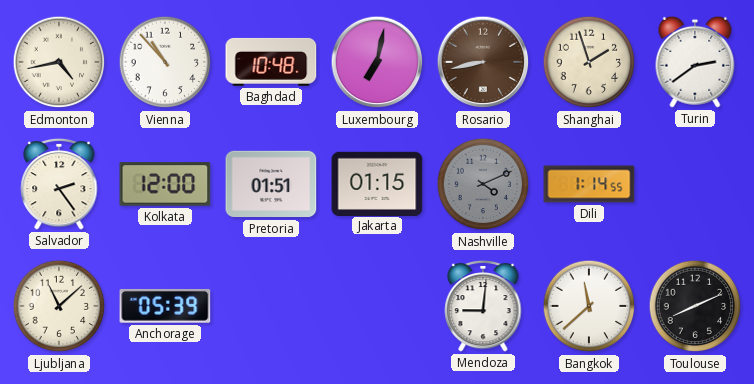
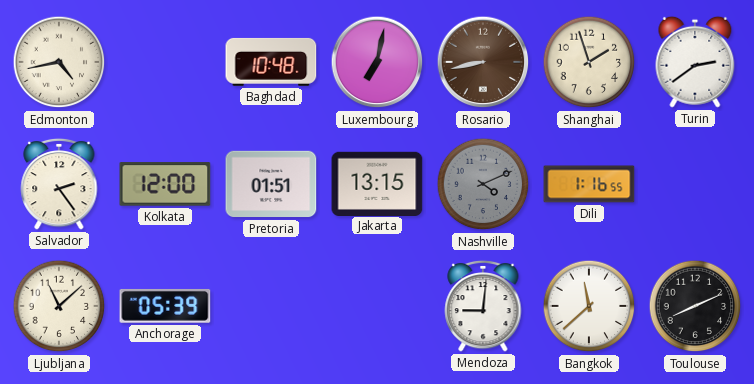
Vienna: 10:53 -> none (165, 62)
Jakarta: 01:15 -> 13:15 (377, 183)
Dili: 1:14 -> 1:16 (589, 184)
